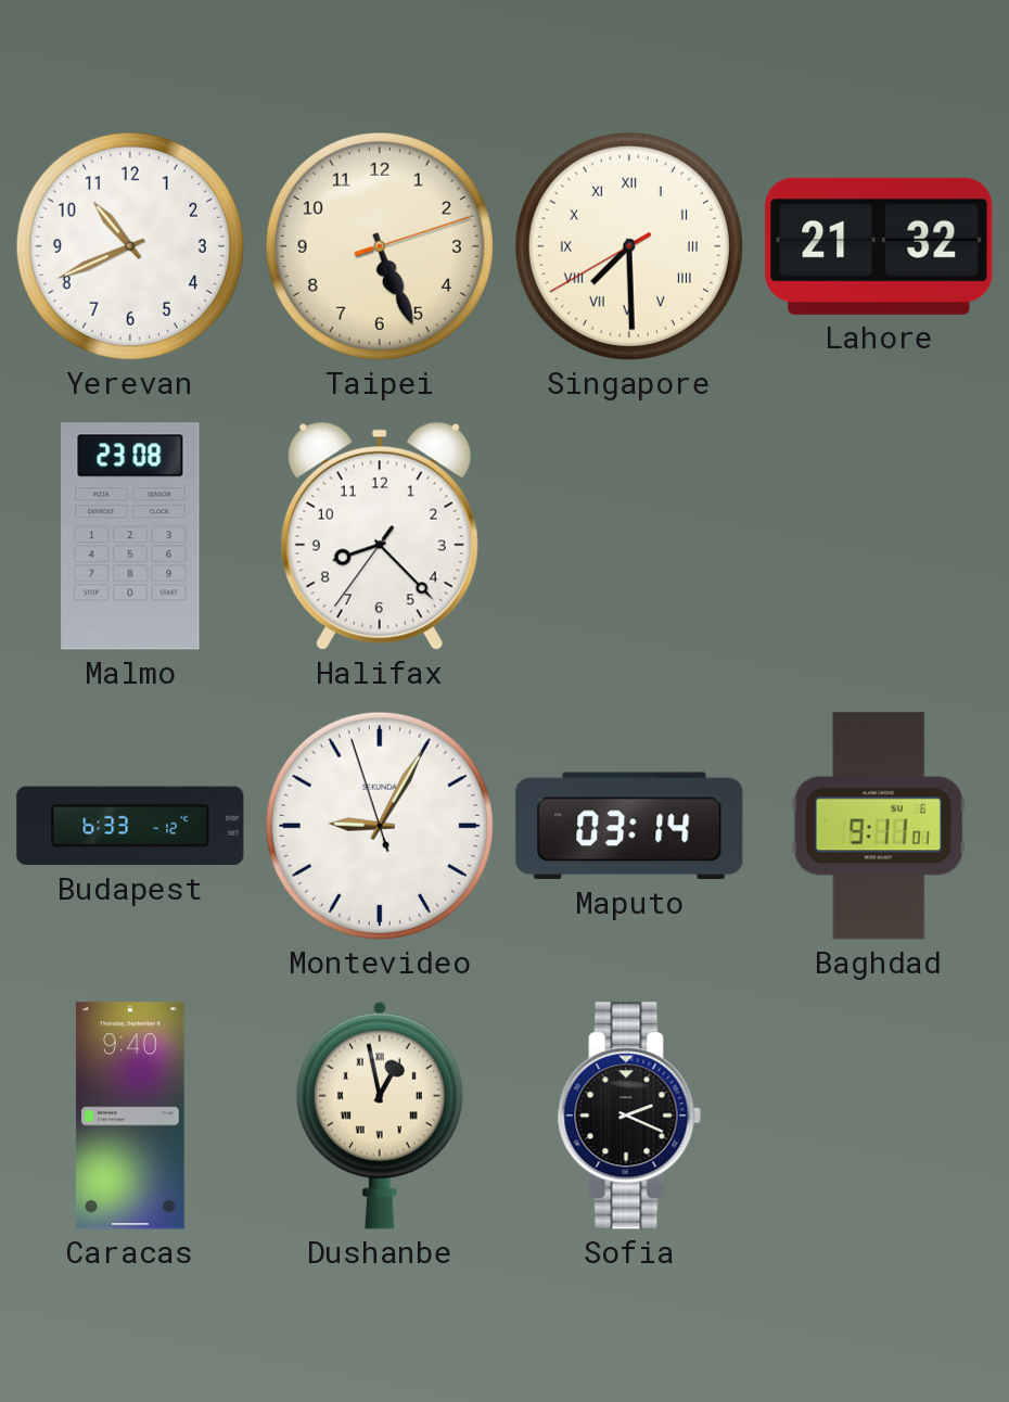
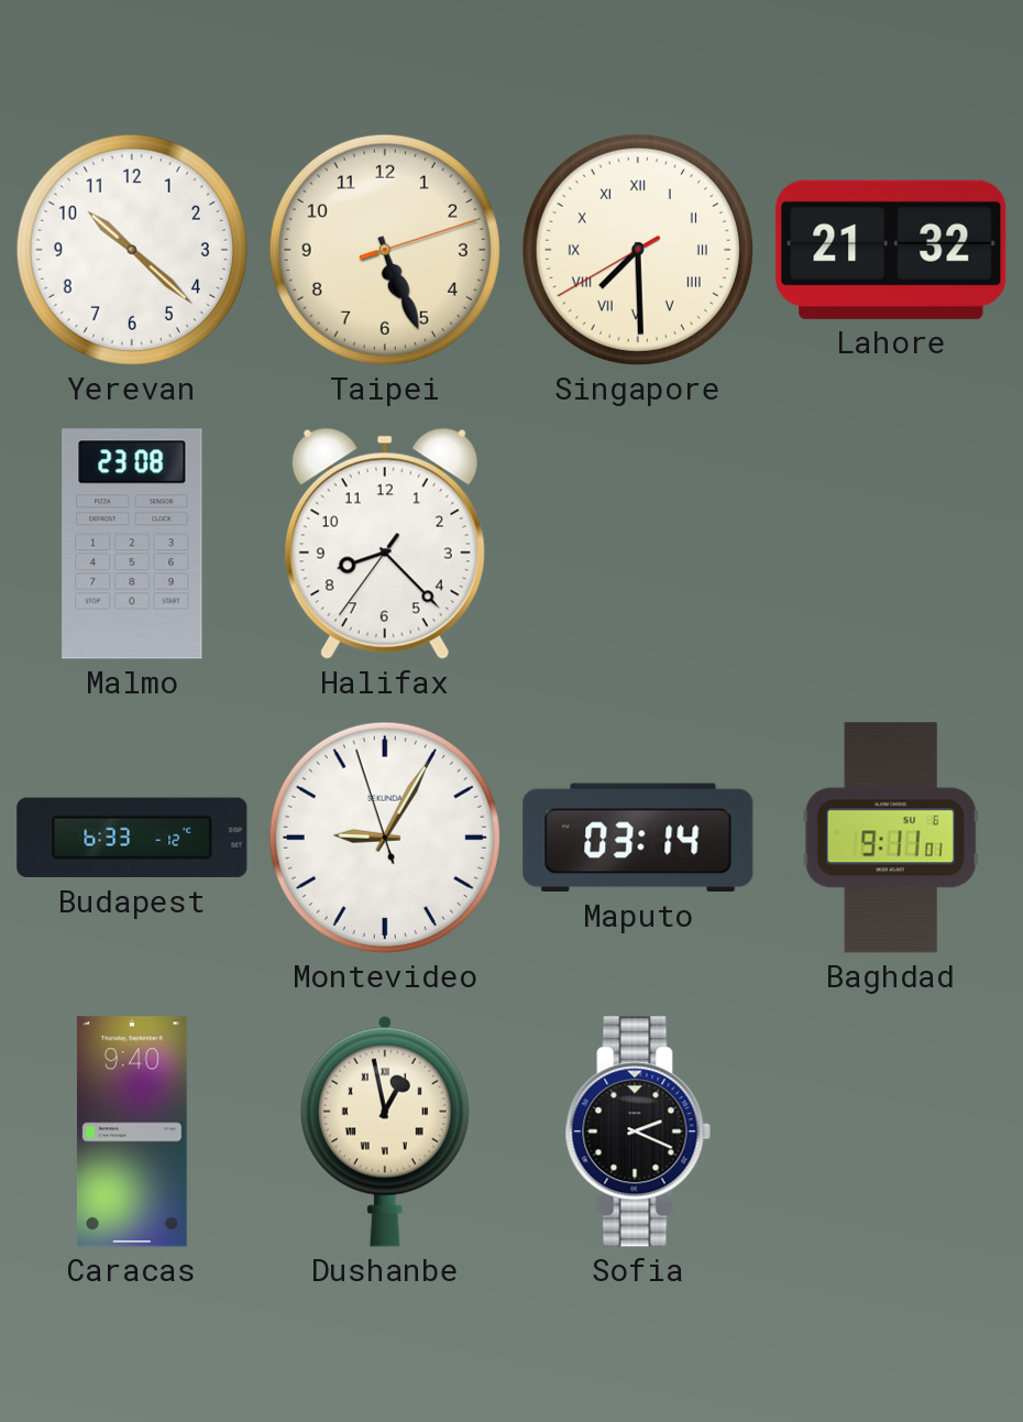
Yerevan: 10:41 -> 10:22 (132, 250)
